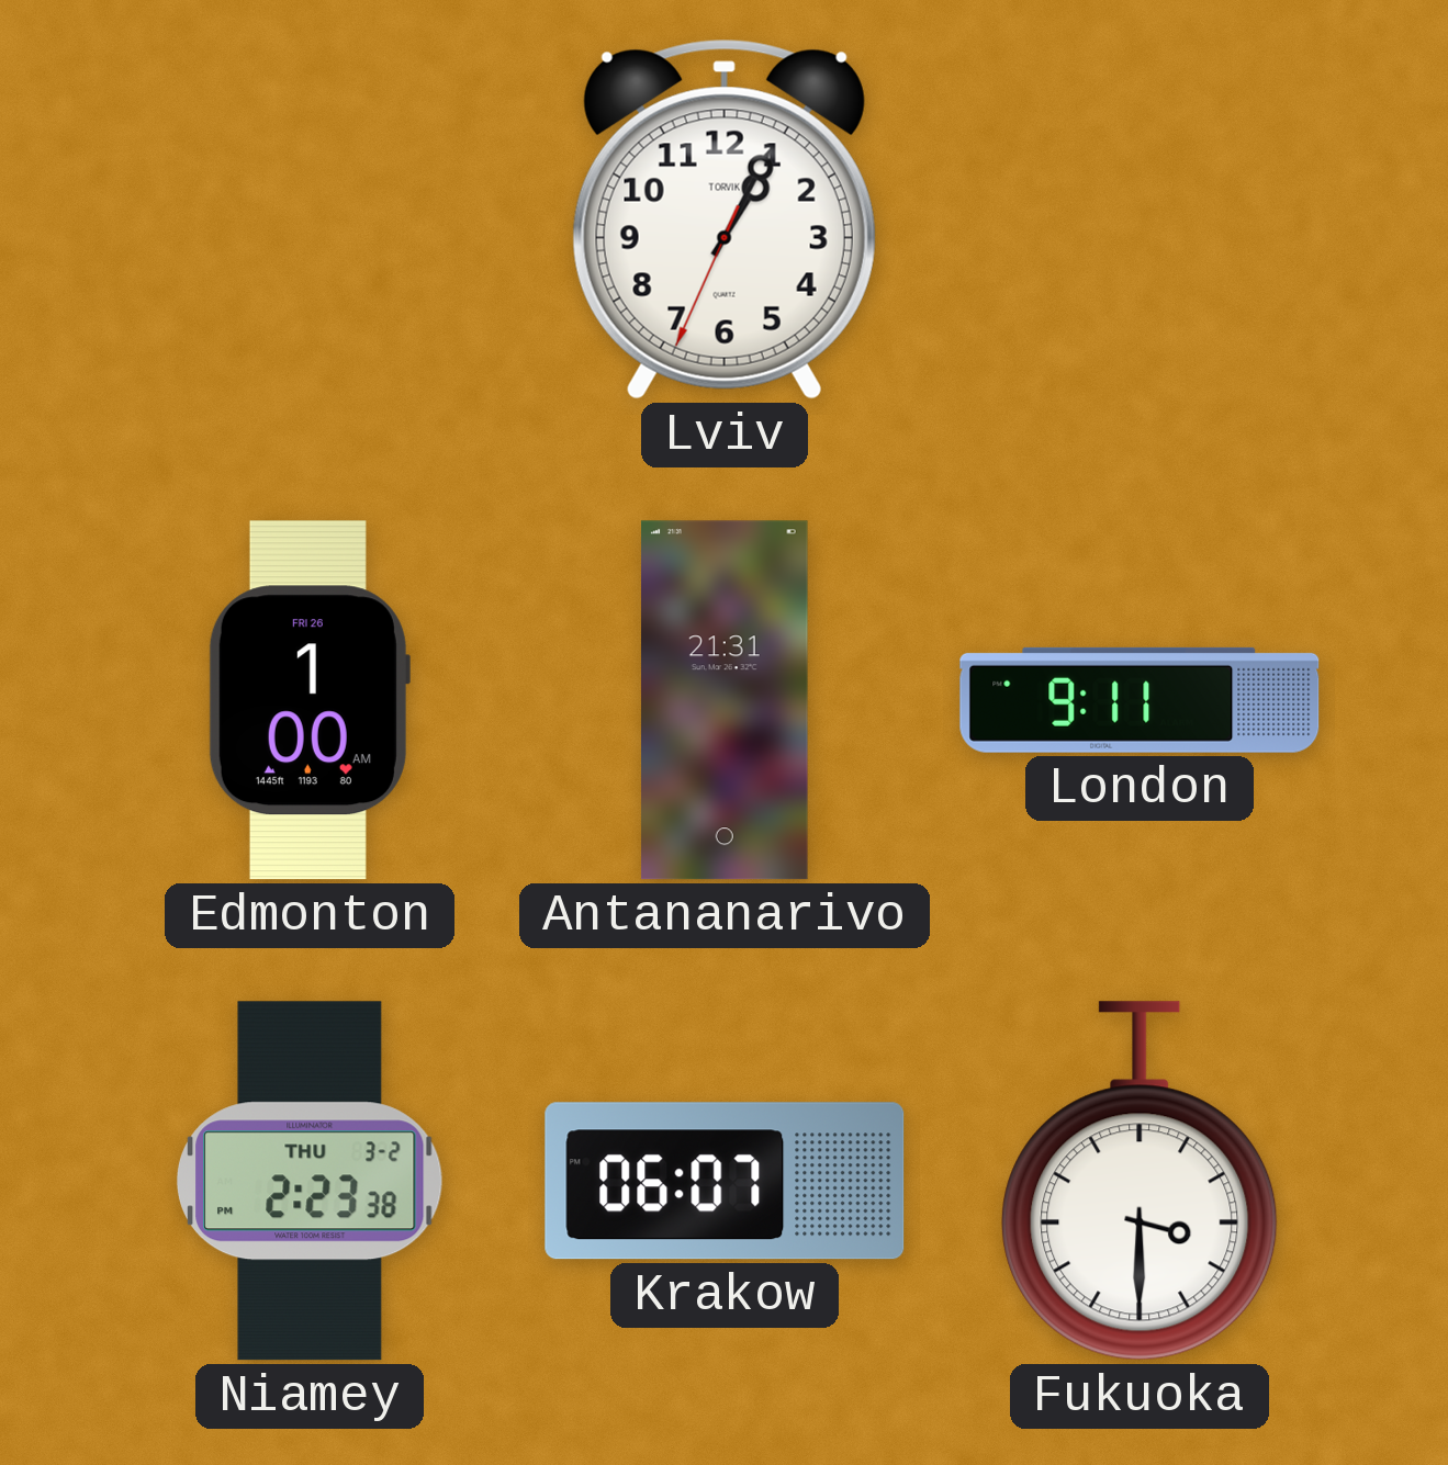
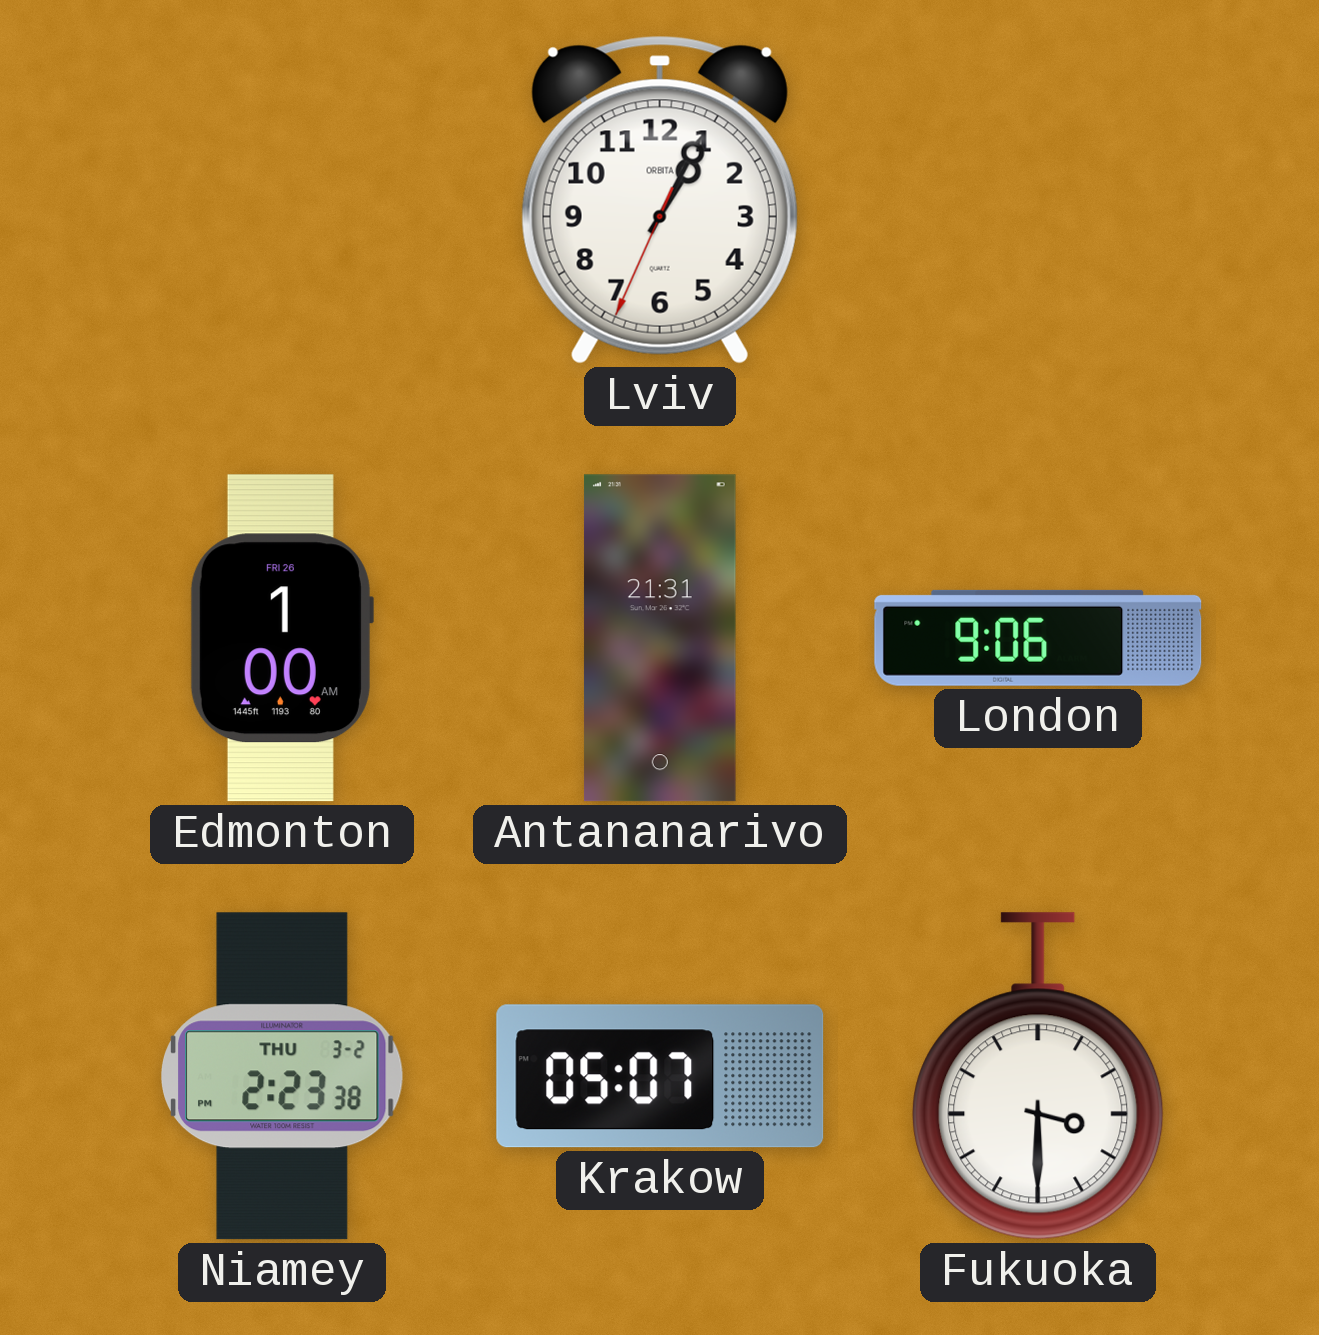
Lviv brand: TORVIK -> ORBITA (660, 200)
London: 9:11 -> 9:06 (1038, 638)
Krakow: 06:07 -> 05:07 (660, 1076)
